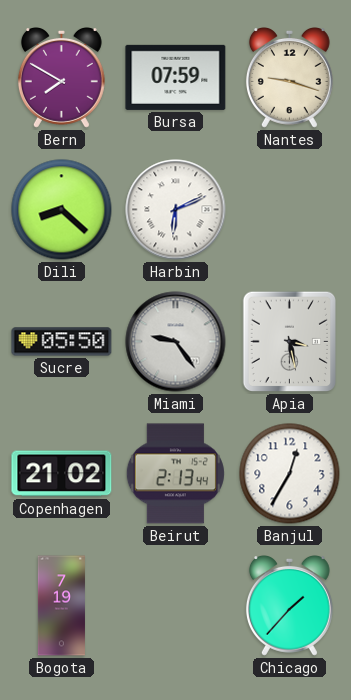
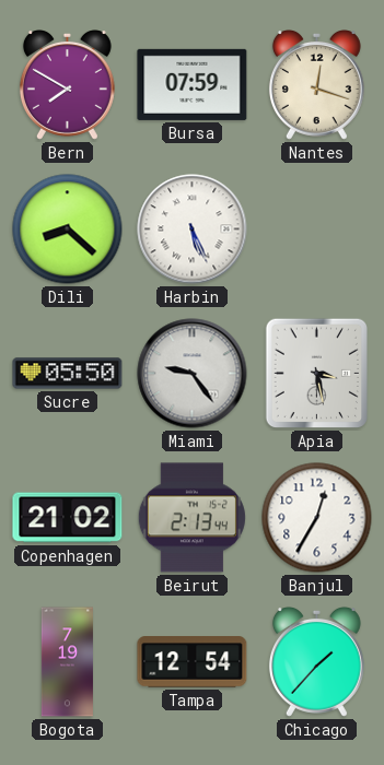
Nantes: 9:18 -> 12:18 (316, 85)
Harbin: 6:11 -> 5:26 (193, 229)
Tampa: none -> 12:54 (193, 662)
